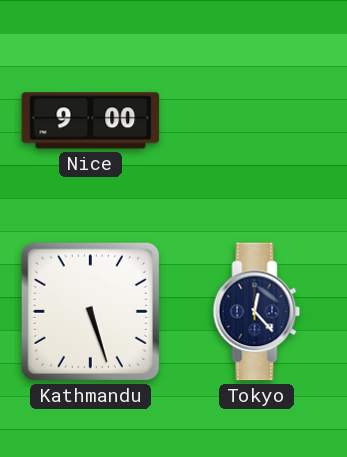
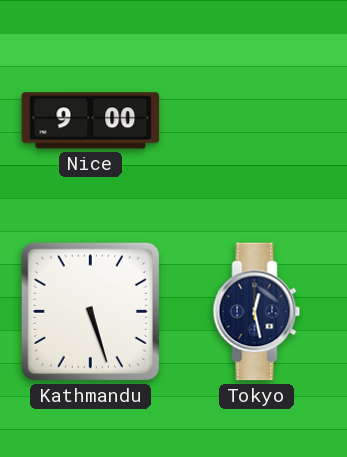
Tokyo: 12:23 -> 12:28 (257, 312)
